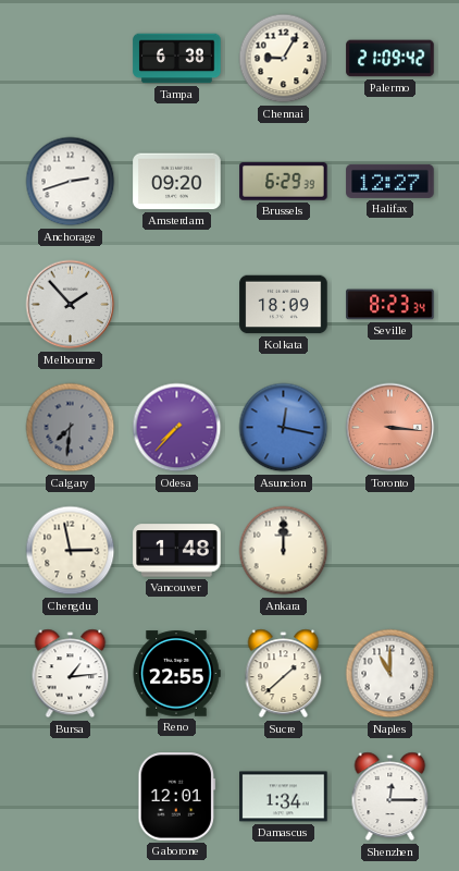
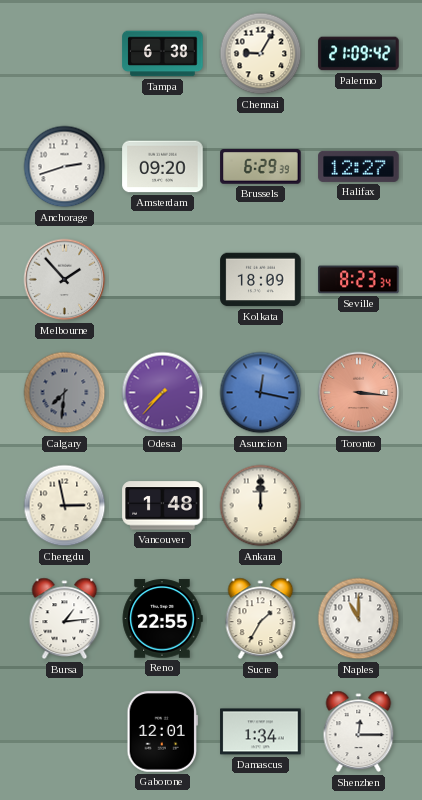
Sucre: 1:38 -> 1:35 (261, 619)
